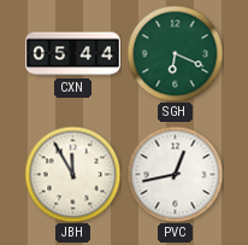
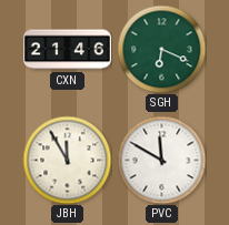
CXN: 05:44 -> 21:46 (67, 50)
PVC: 12:43 -> 11:50 (161, 160)
